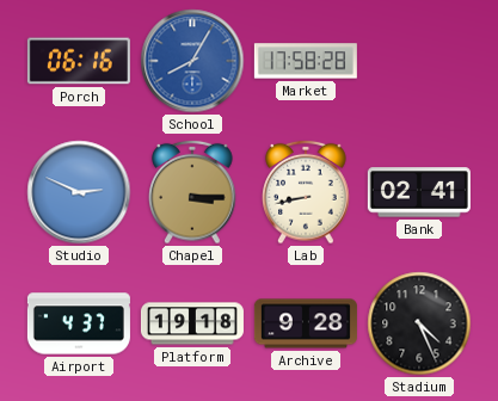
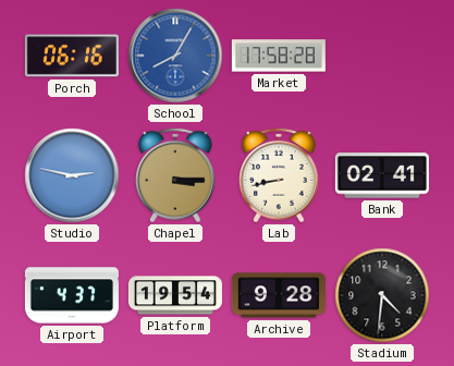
Studio: 2:49 -> 2:47 (72, 175)
Platform: 19:18 -> 19:54 (175, 295)
Stadium: 4:26 -> 4:31 (382, 295)
